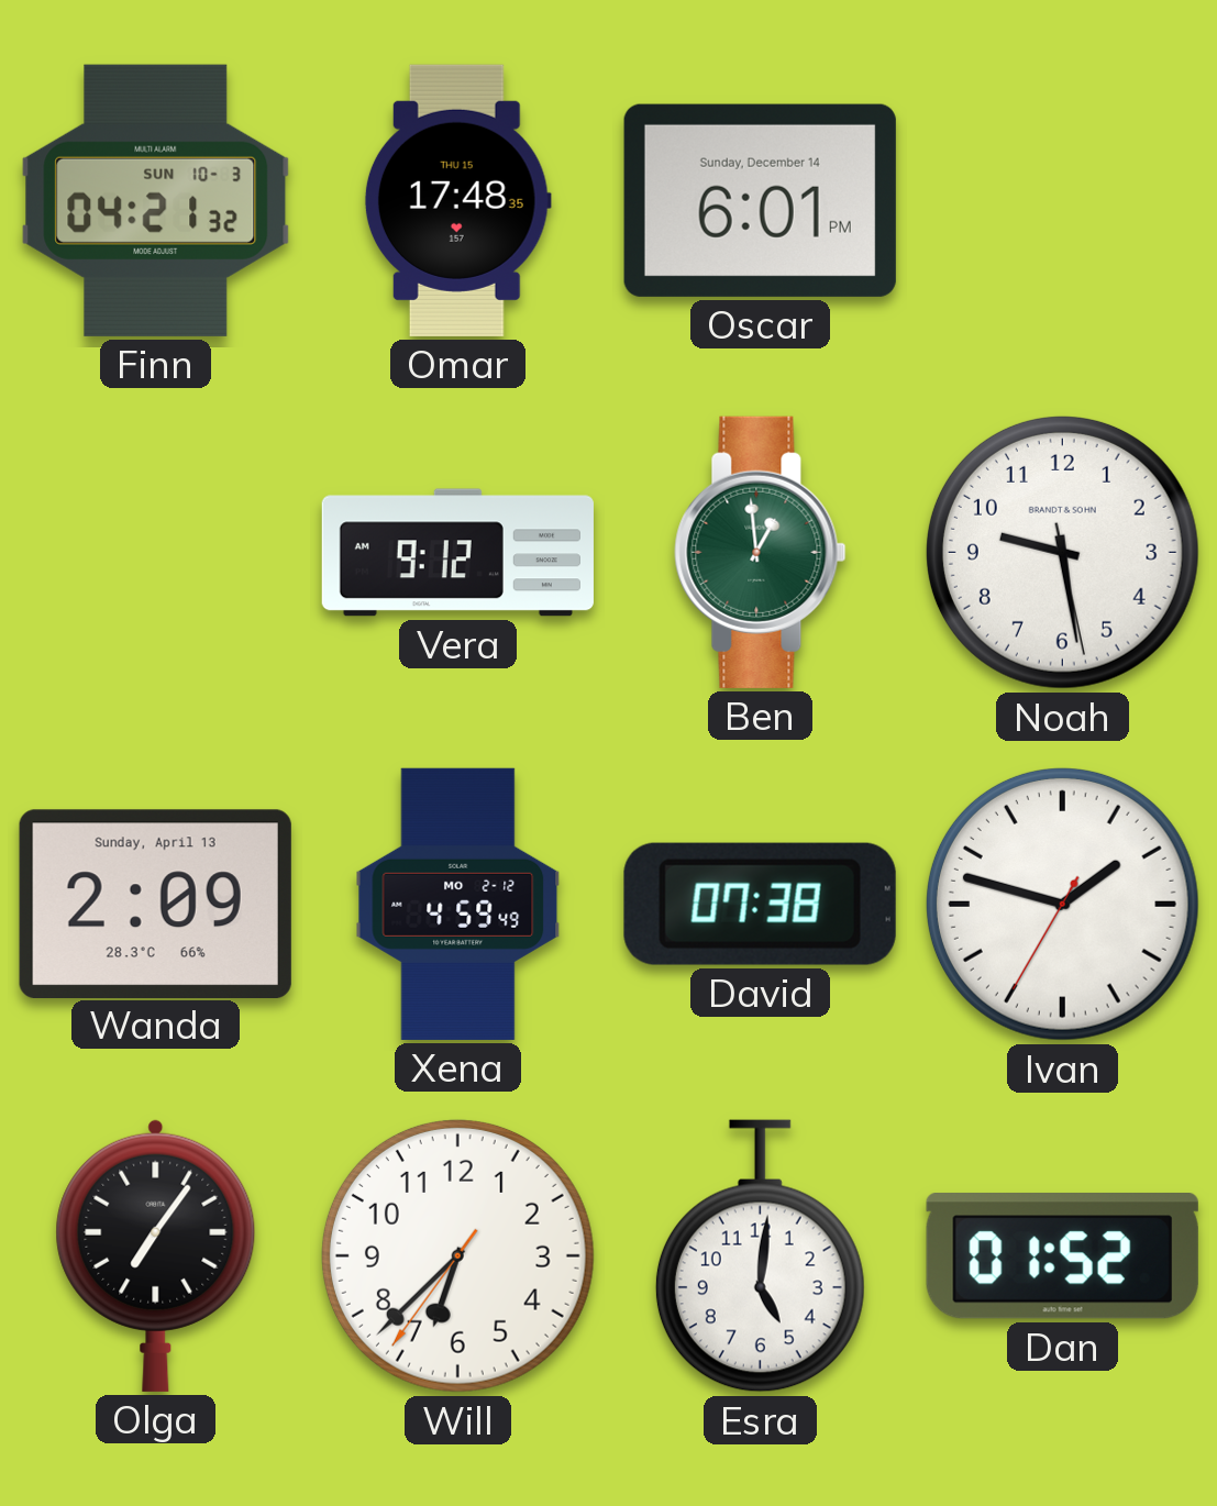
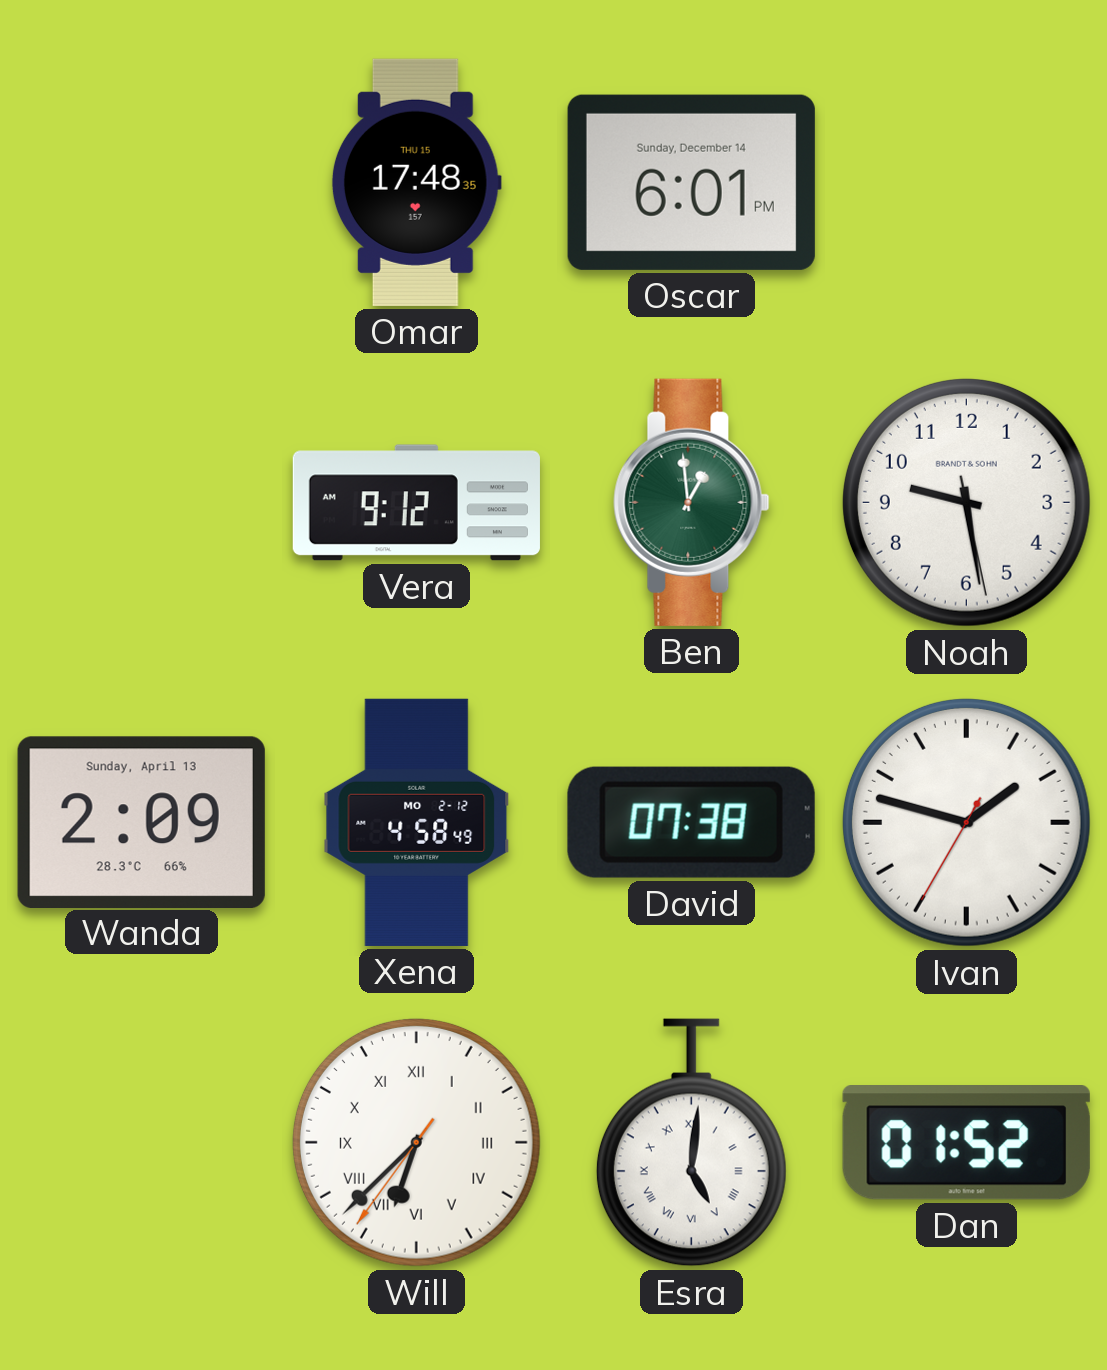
Finn: 04:21 -> none (156, 200)
Xena: 4:59 -> 4:58 (417, 822)
Olga: 7:06 -> none (156, 1255)
Will numerals: Arabic -> Roman (416, 1142)
Esra numerals: Arabic -> Roman (691, 1143)
